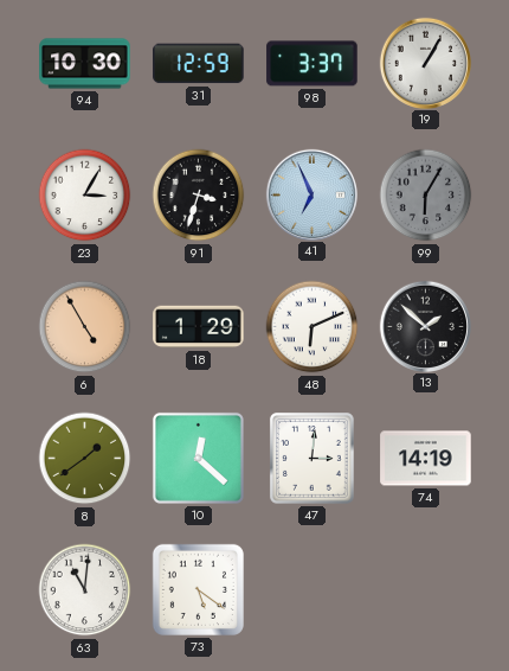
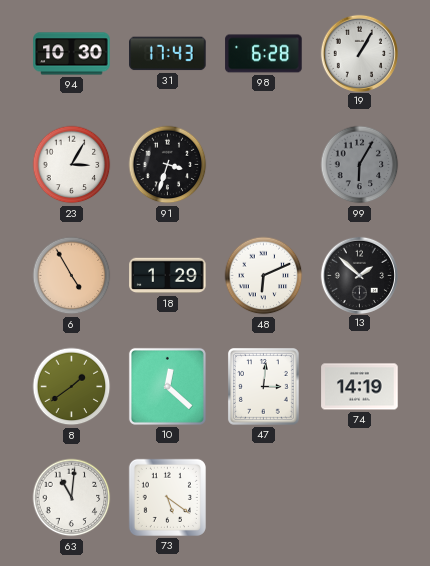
31: 12:59 -> 17:43 (168, 54)
98: 3:37 -> 6:28 (264, 54)
41: 6:56 -> none (311, 194)
